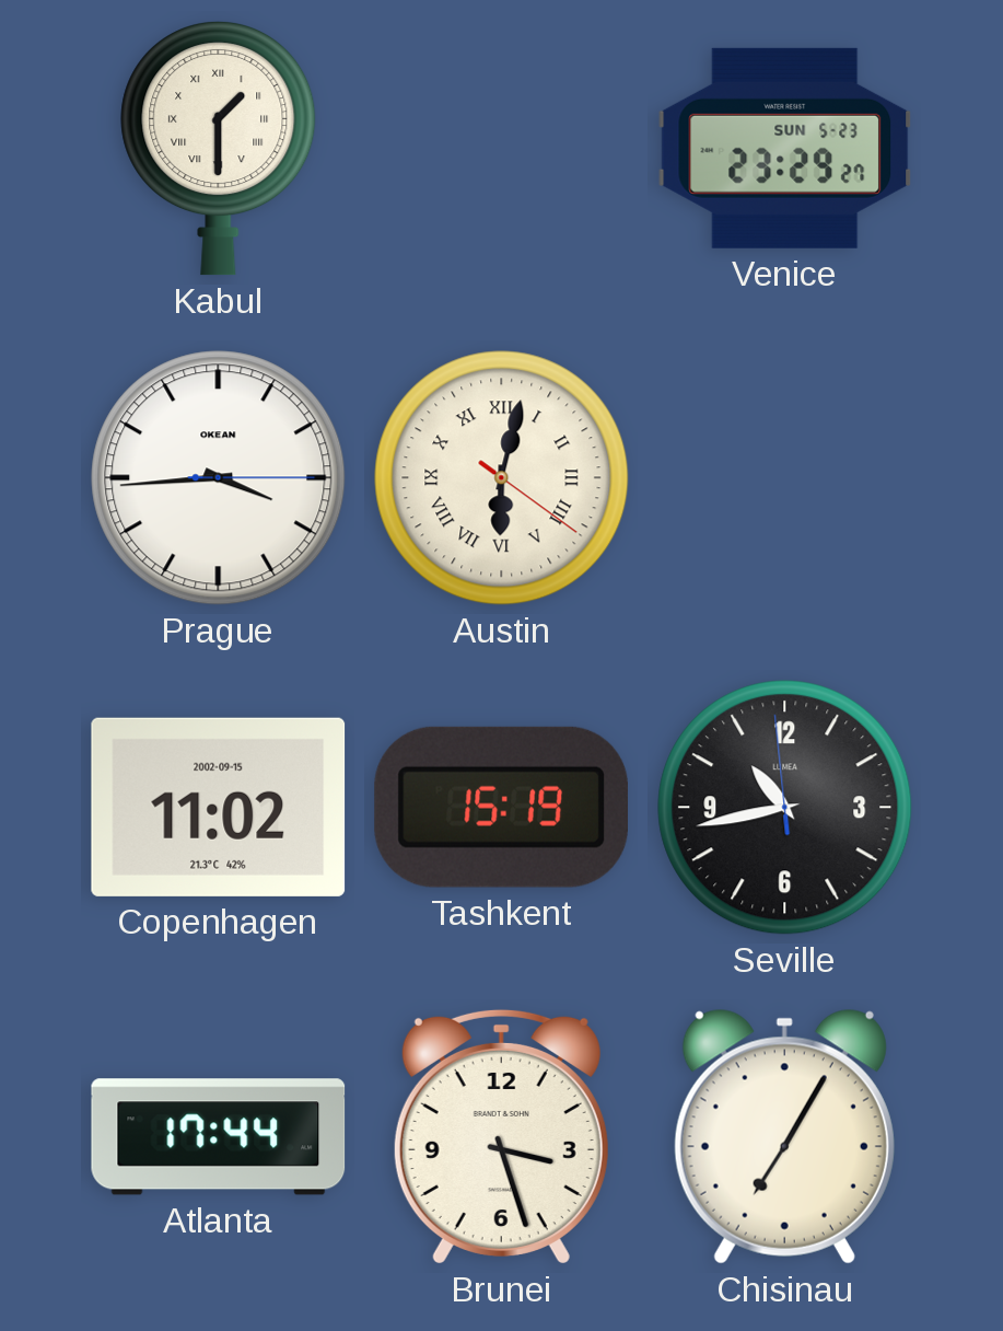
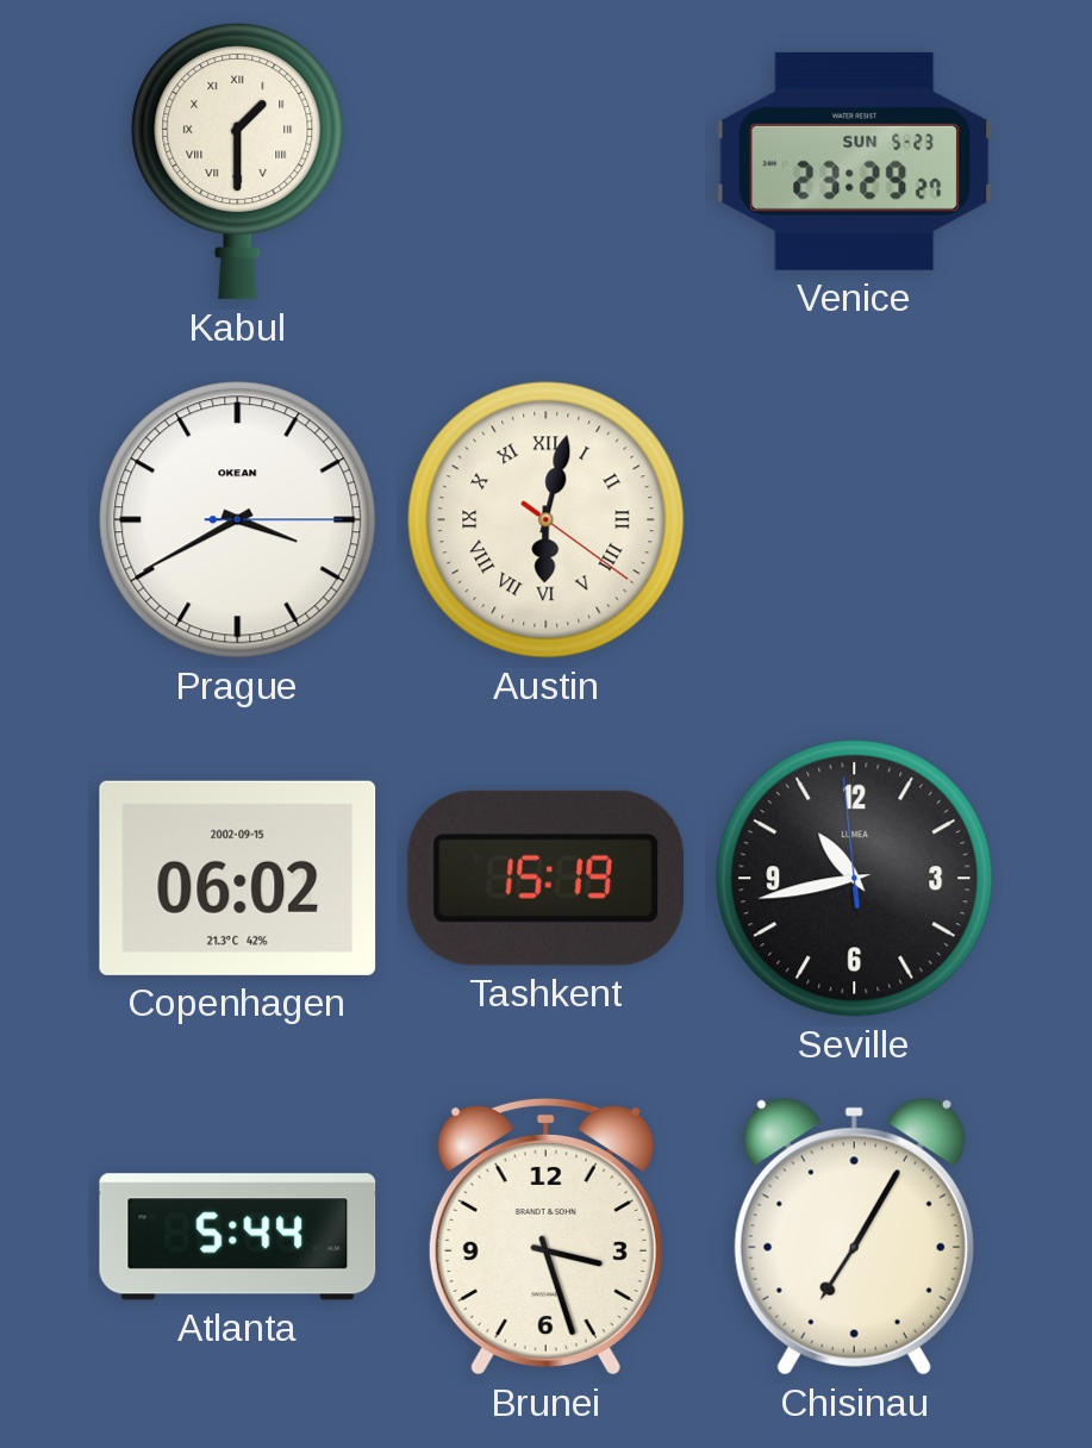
Prague: 3:44 -> 3:40 (238, 520)
Copenhagen: 11:02 -> 06:02 (238, 878)
Atlanta: 17:44 -> 5:44 (238, 1237)
